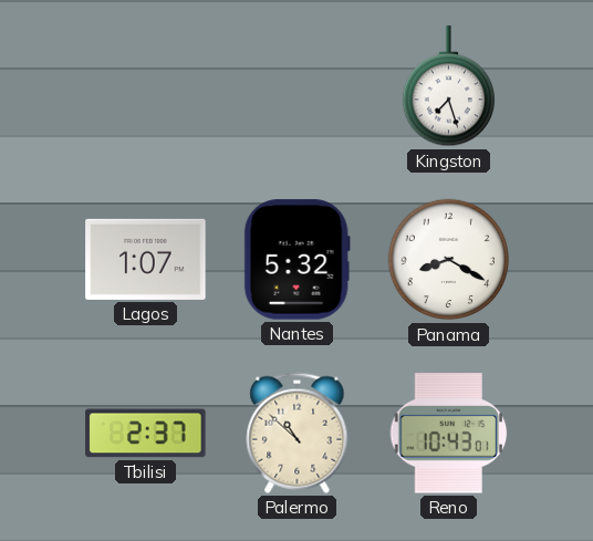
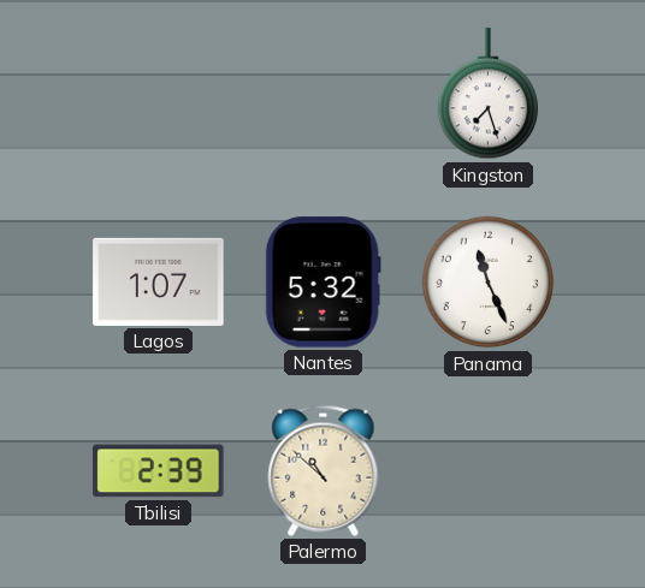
Panama: 8:20 -> 11:26 (489, 283)
Tbilisi: 2:37 -> 2:39 (159, 471)
Reno: 10:43 -> none (449, 434)
